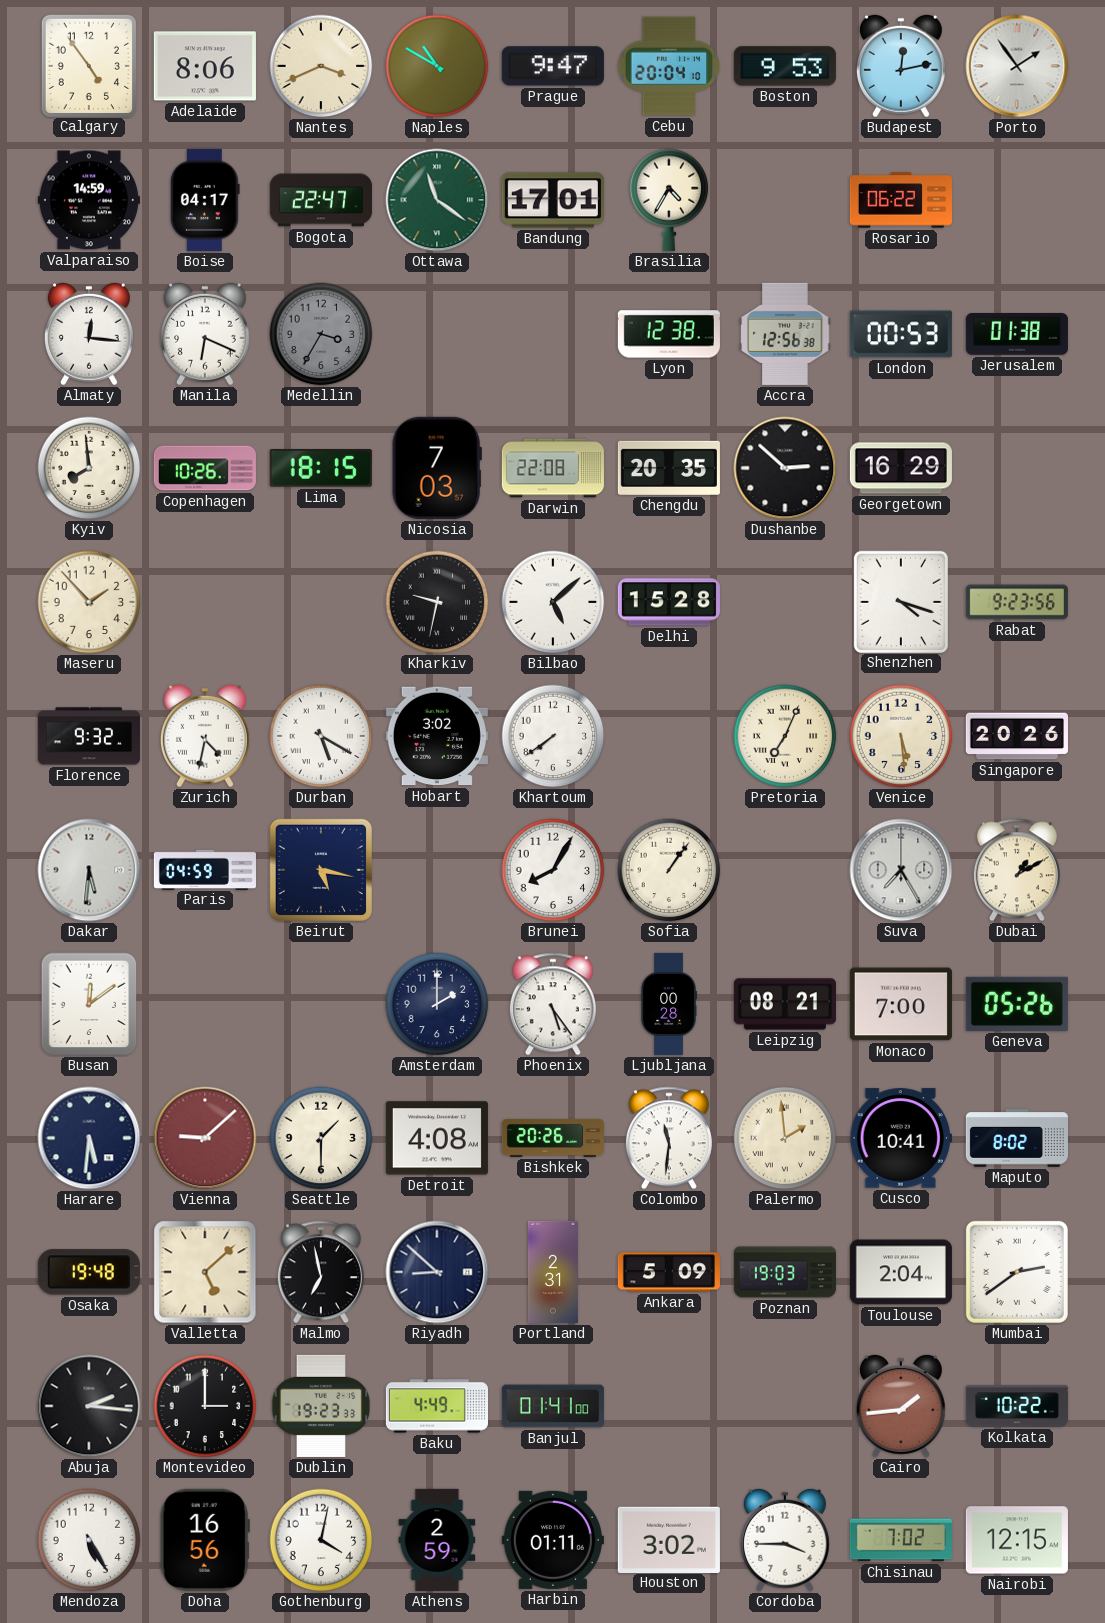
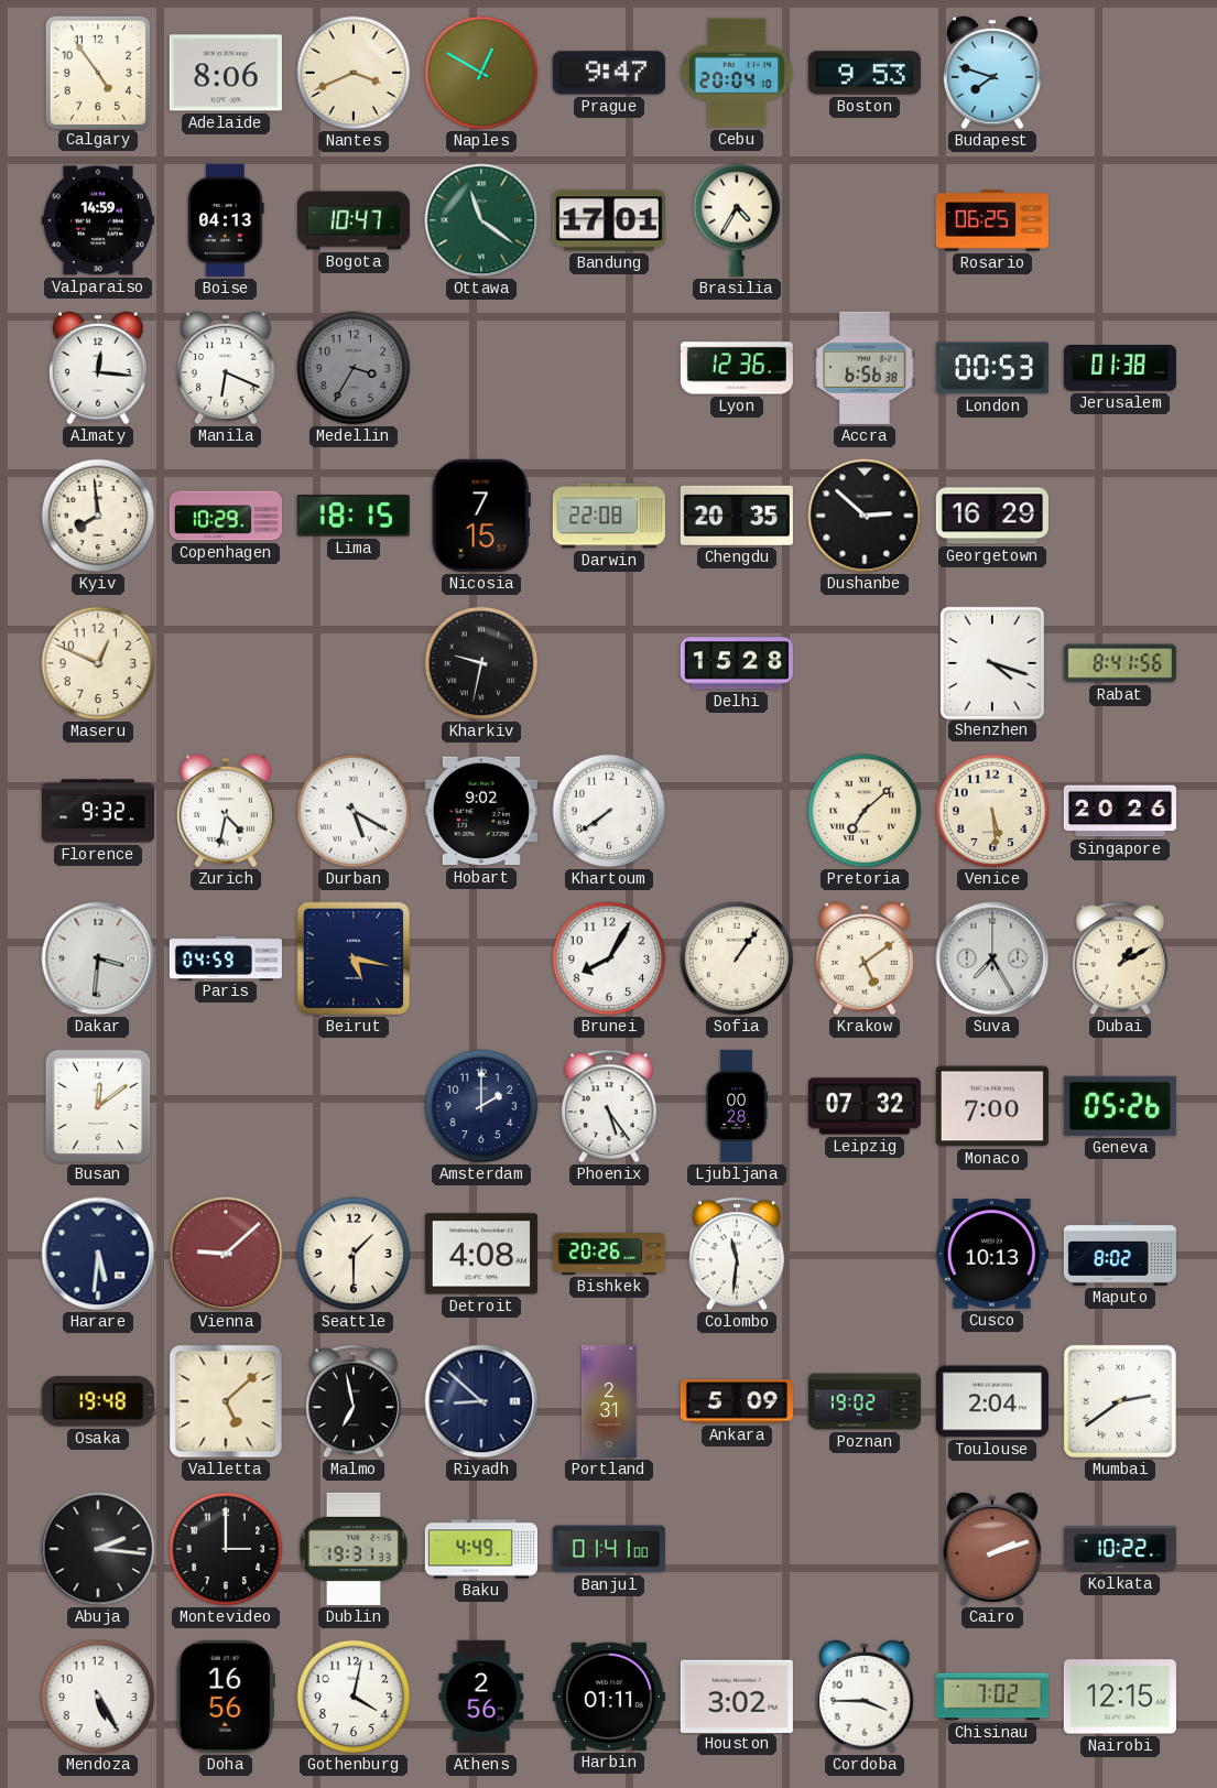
Naples: 10:50 -> 12:50 (481, 73)
Budapest: 12:13 -> 7:48 (992, 73)
Porto: 1:54 -> none (1017, 66)
Boise: 04:17 -> 04:13 (227, 220)
Bogota: 22:47 -> 10:47 (354, 220)
Rosario: 06:22 -> 06:25 (992, 220)
Lyon: 12:38 -> 12:36 (737, 368)
Accra: 12:56 -> 6:56 (865, 368)
Copenhagen: 10:26 -> 10:29 (226, 516)
Nicosia: 7:03 -> 7:15 (481, 516)
Maseru: 1:53 -> 12:49 (98, 663)
Bilbao: 5:08 -> none (553, 602)
Rabat: 9:23 -> 8:41 (1120, 663)
Hobart: 3:02 -> 9:02 (481, 811)
Pretoria: 7:04 -> 7:08 (865, 811)
Dakar: 5:31 -> 3:31 (98, 958)
Krakow: none -> 5:09 (865, 958)
Leipzig: 08:21 -> 07:32 (865, 1106)
Palermo: 1:59 -> none (785, 1138)
Cusco: 10:41 -> 10:13 (992, 1254)
Poznan: 19:03 -> 19:02 (865, 1401)
Dublin: 19:23 -> 19:31 (354, 1549)
Cairo: 1:44 -> 2:12 (992, 1549)
Athens: 2:59 -> 2:56 (481, 1697)
